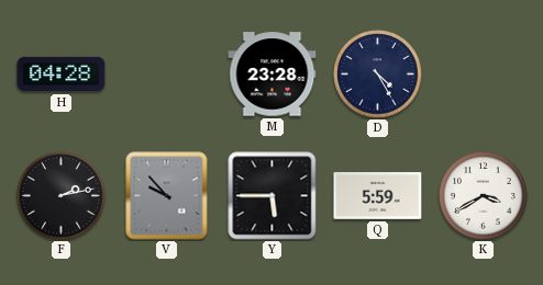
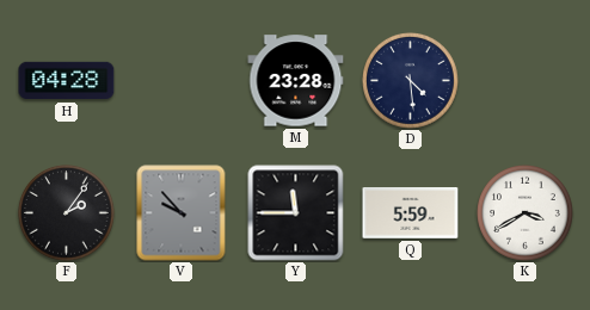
D: 4:25 -> 4:29 (411, 81)
F: 2:13 -> 2:06 (67, 213)
Y: 5:45 -> 11:45 (296, 213)
